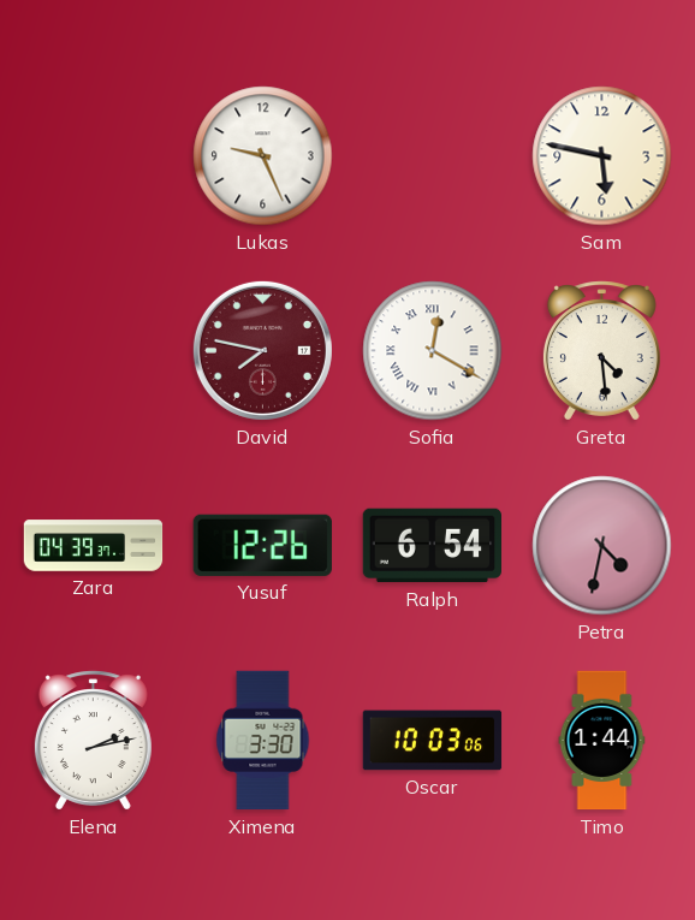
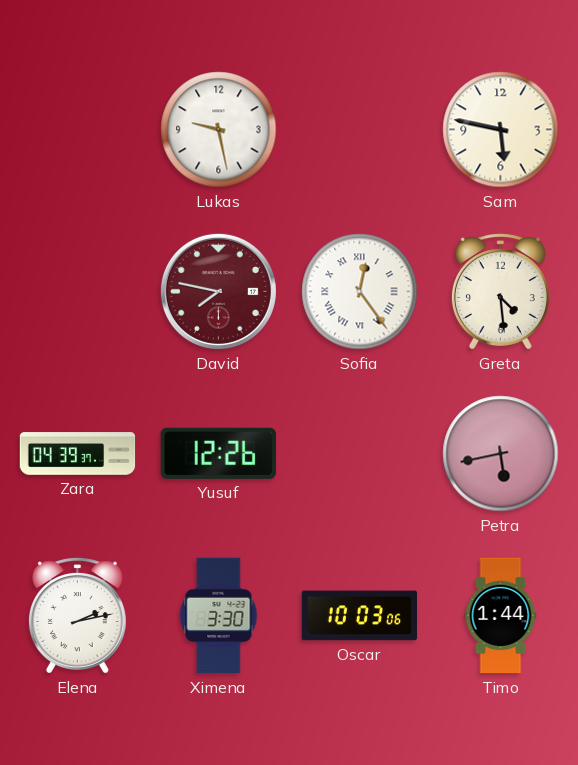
Lukas: 9:26 -> 9:28 (219, 130)
Sofia: 12:20 -> 12:24 (360, 292)
Ralph: 6:54 -> none (432, 546)
Petra: 4:32 -> 5:43 (501, 454)
